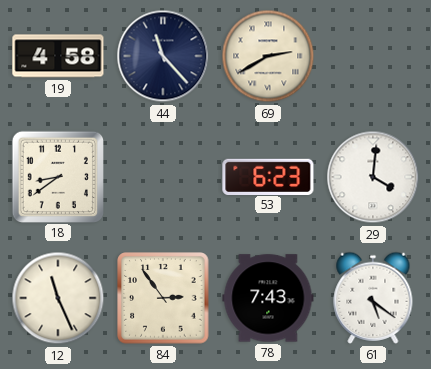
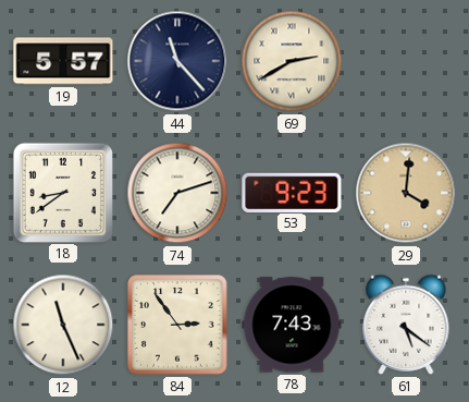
19: 4:58 -> 5:57 (63, 61)
74: none -> 7:12 (177, 193)
53: 6:23 -> 9:23 (292, 192)
29 dial: white -> champagne (406, 193)
